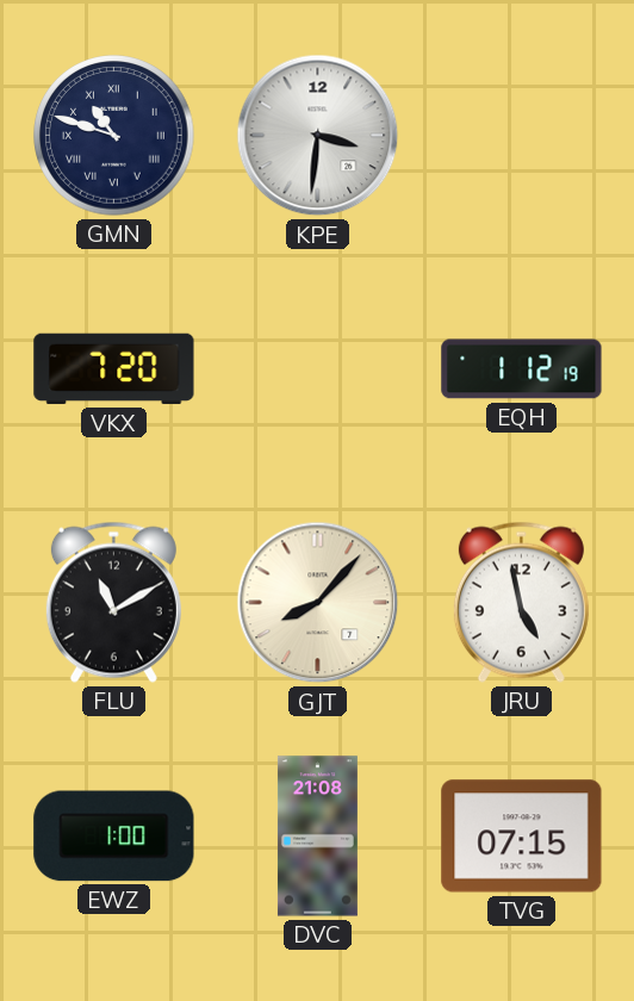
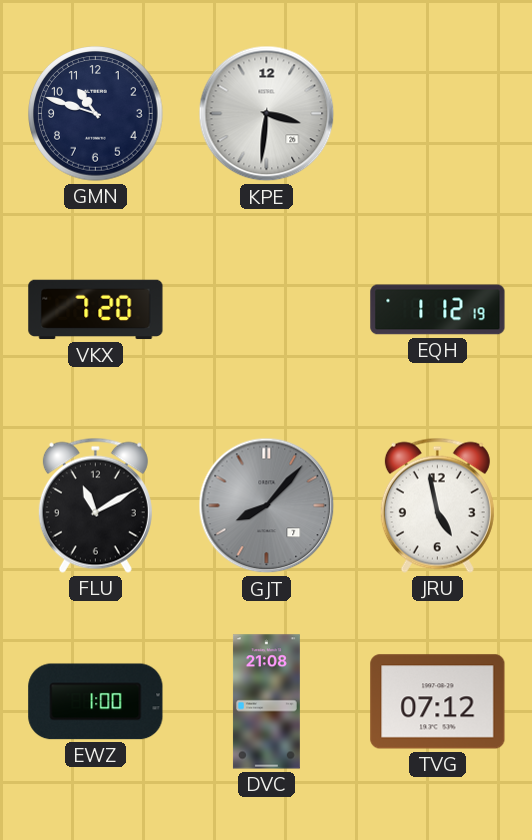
GMN numerals: Roman -> Arabic (96, 114)
GJT dial: cream -> grey (267, 506)
TVG: 07:15 -> 07:12 (438, 702)
